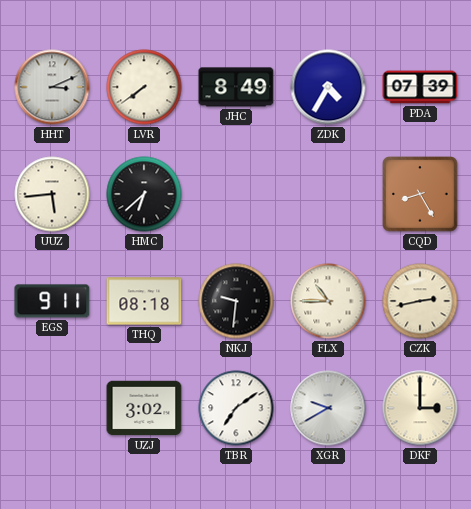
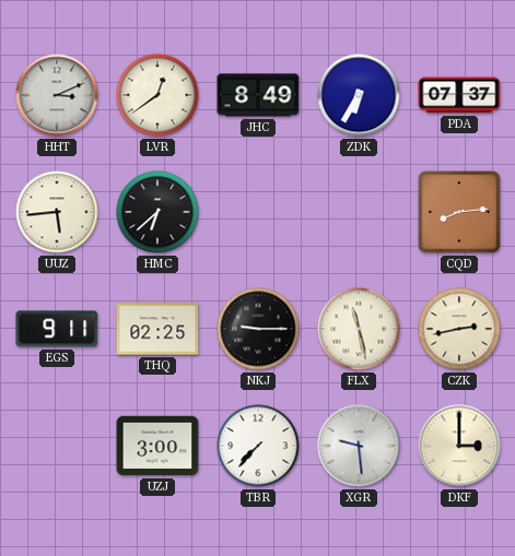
LVR: 7:39 -> 12:39 (157, 95)
ZDK: 4:35 -> 6:35 (359, 95)
PDA: 07:39 -> 07:37 (459, 95)
CQD: 8:25 -> 8:14 (459, 212)
THQ: 08:18 -> 02:25 (157, 329)
NKJ: 9:31 -> 9:15 (258, 329)
FLX: 10:45 -> 11:28 (359, 329)
UZJ: 3:02 -> 3:00 (157, 446)
TBR: 7:09 -> 7:37 (258, 446)
XGR: 9:40 -> 9:29 (359, 446)
